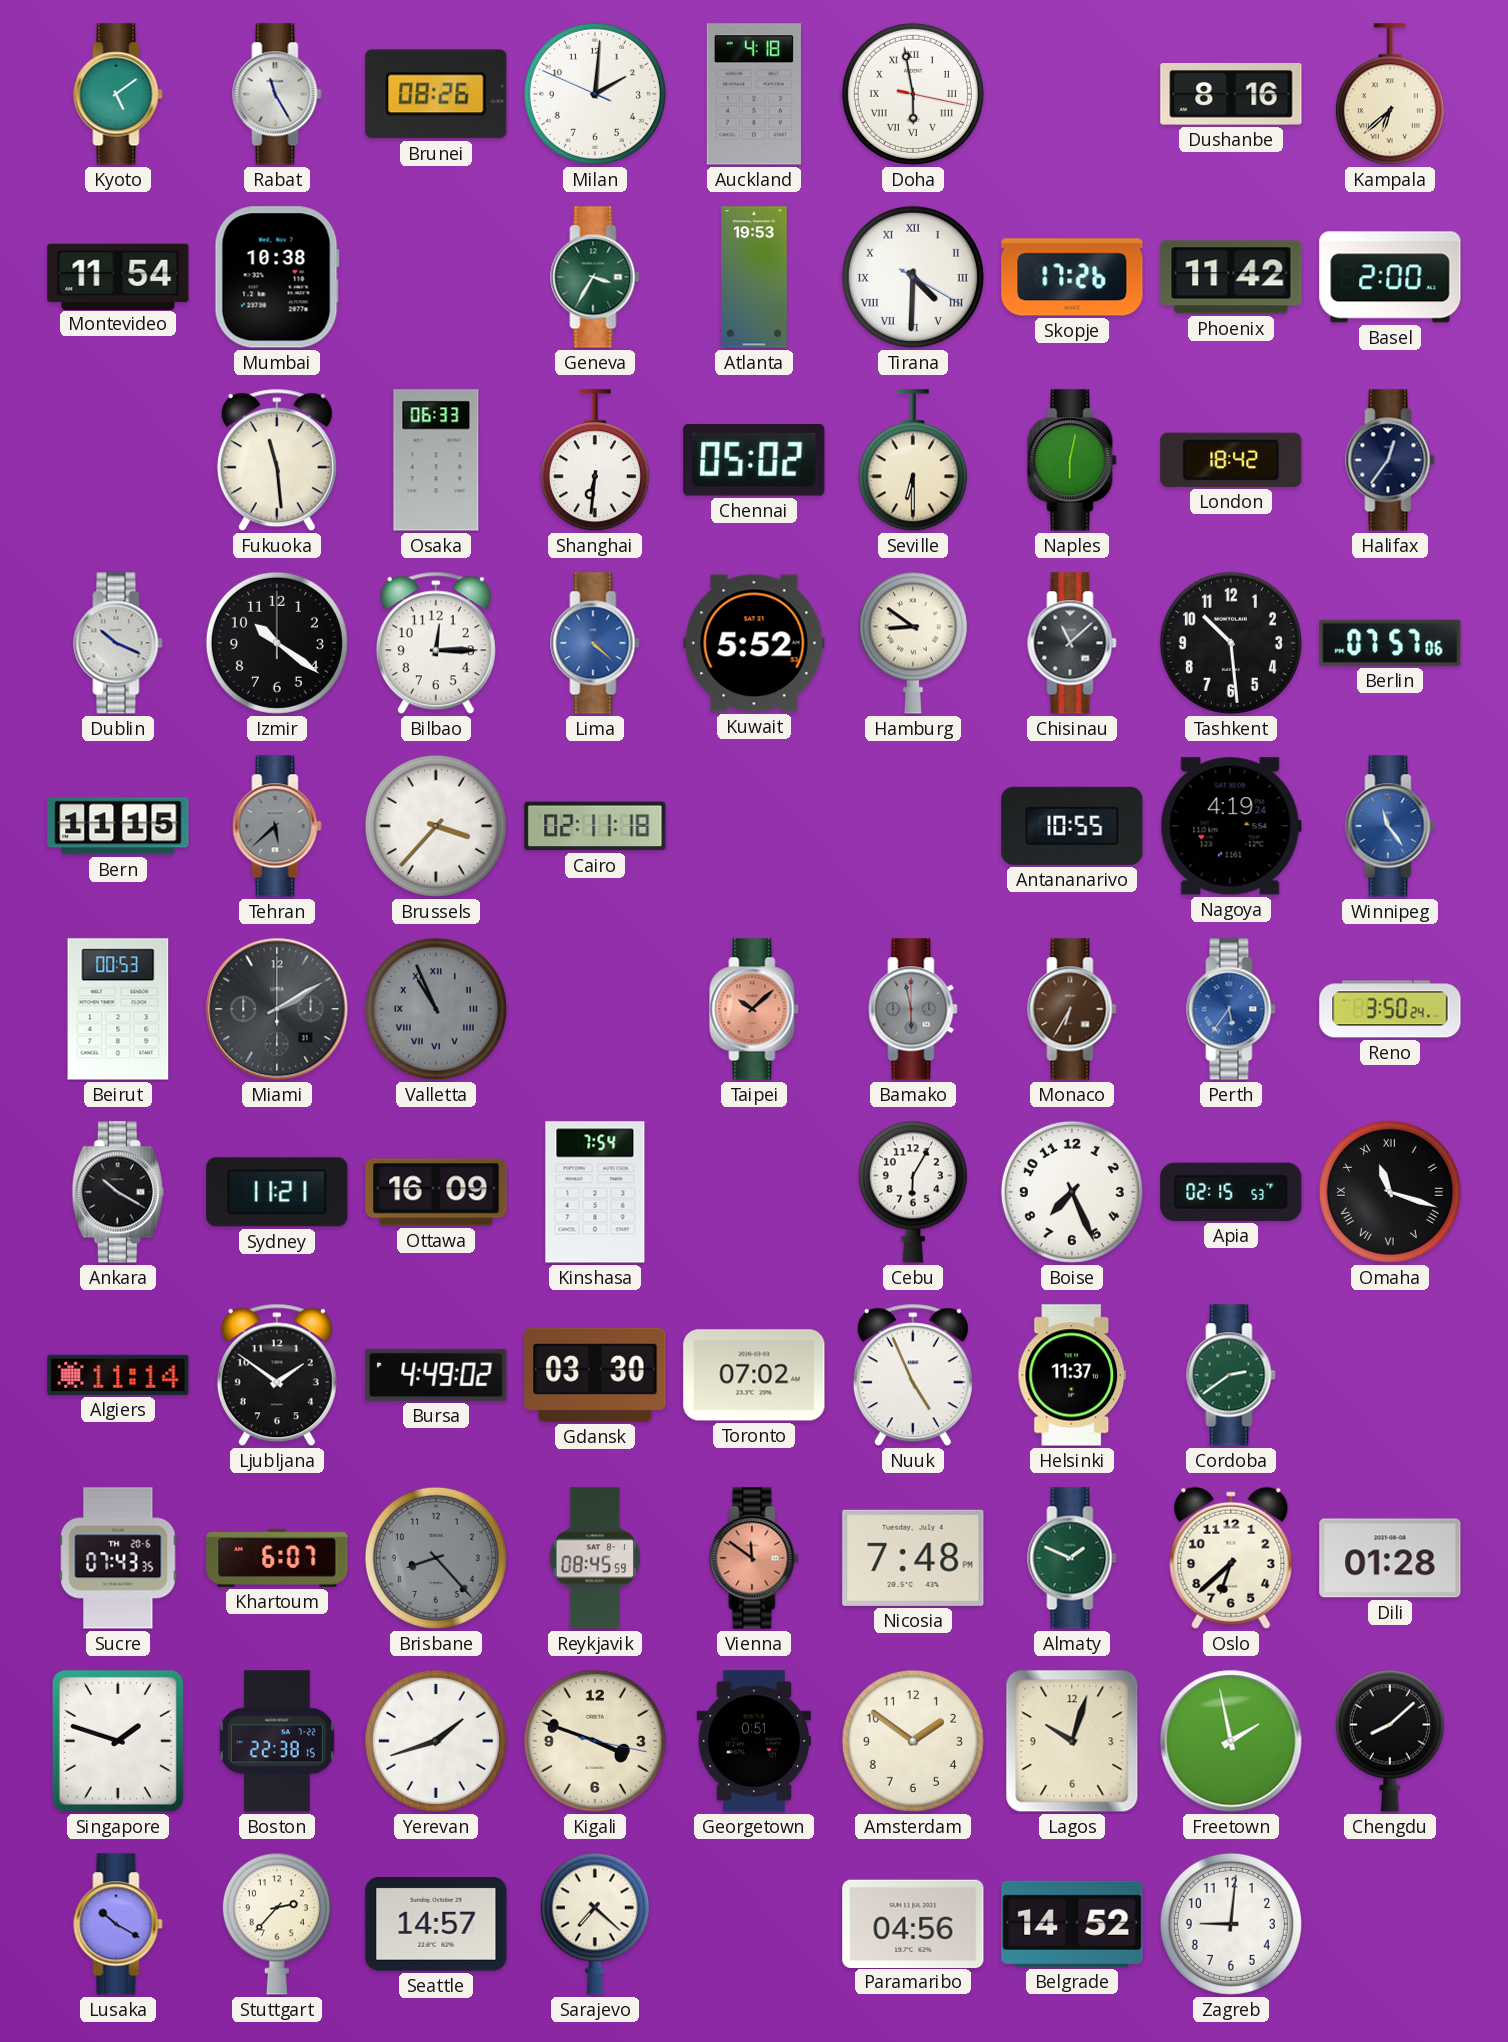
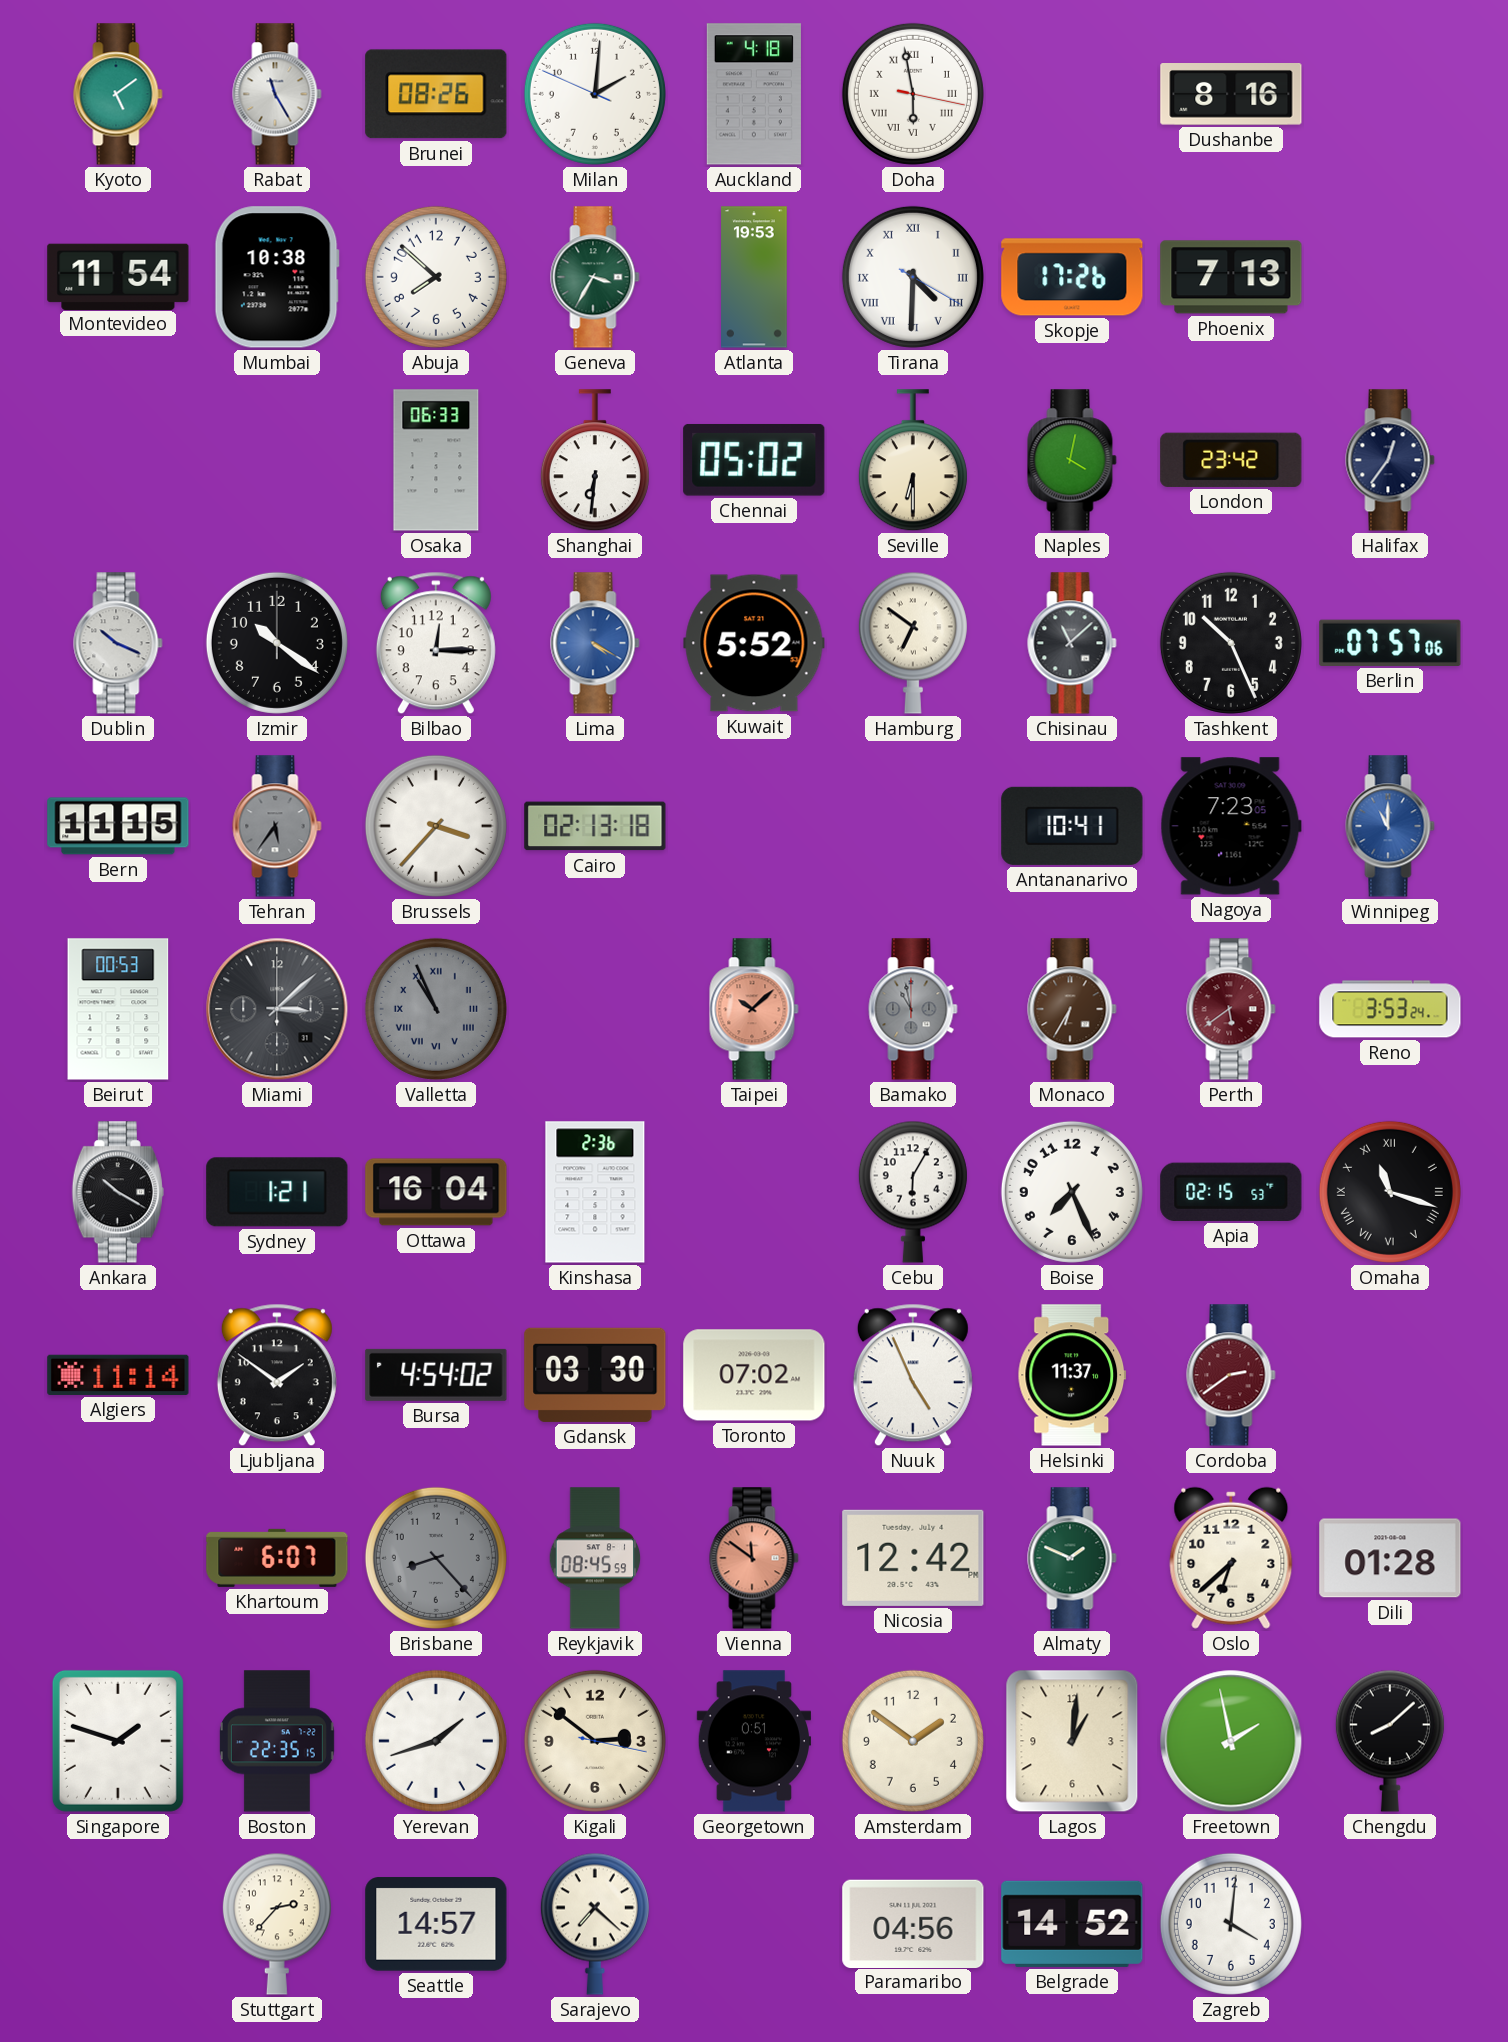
Kampala: 6:38 -> none (1390, 95)
Abuja: none -> 7:52 (436, 277)
Phoenix: 11:42 -> 7:13 (1231, 277)
Basel: 2:00 -> none (1390, 277)
Fukuoka: 11:29 -> none (277, 460)
Naples: 6:02 -> 4:02 (1072, 460)
London: 18:42 -> 23:42 (1231, 460)
Lima: 4:22 -> 4:20 (595, 643)
Hamburg: 8:51 -> 6:51 (913, 643)
Tashkent: 10:29 -> 10:26 (1231, 643)
Tehran: 5:38 -> 5:36 (277, 826)
Cairo: 02:11 -> 02:13 (595, 826)
Antananarivo: 10:55 -> 10:41 (1072, 826)
Nagoya: 4:19 -> 7:23 (1231, 826)
Winnipeg: 11:24 -> 11:00 (1390, 826)
Miami: 2:10 -> 3:08 (277, 1009)
Bamako: 5:58 -> 10:58 (913, 1009)
Perth: 5:36 -> 5:39 (1231, 1009)
Perth dial: blue -> burgundy (1231, 1009)
Reno: 3:50 -> 3:53 (1390, 1009)
Sydney: 11:21 -> 1:21 (277, 1192)
Ottawa: 16:09 -> 16:04 (436, 1192)
Kinshasa: 7:54 -> 2:36 (595, 1192)
Bursa: 4:49 -> 4:54 (436, 1375)
Cordoba dial: green -> burgundy (1231, 1375)
Sucre: 07:43 -> none (118, 1558)
Nicosia: 7:48 -> 12:42 (913, 1558)
Boston: 22:38 -> 22:35 (277, 1741)
Kigali: 3:48 -> 2:51 (595, 1741)
Lagos: 10:03 -> 1:01 (1072, 1741)
Lusaka: 10:20 -> none (118, 1924)
Zagreb: 9:01 -> 4:01 (1231, 1924)
